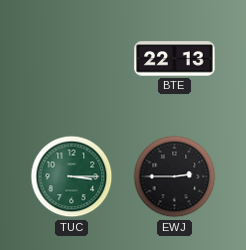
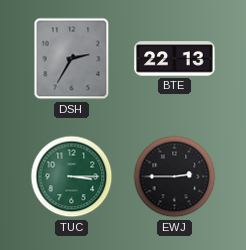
DSH: none -> 2:35 (72, 59)
